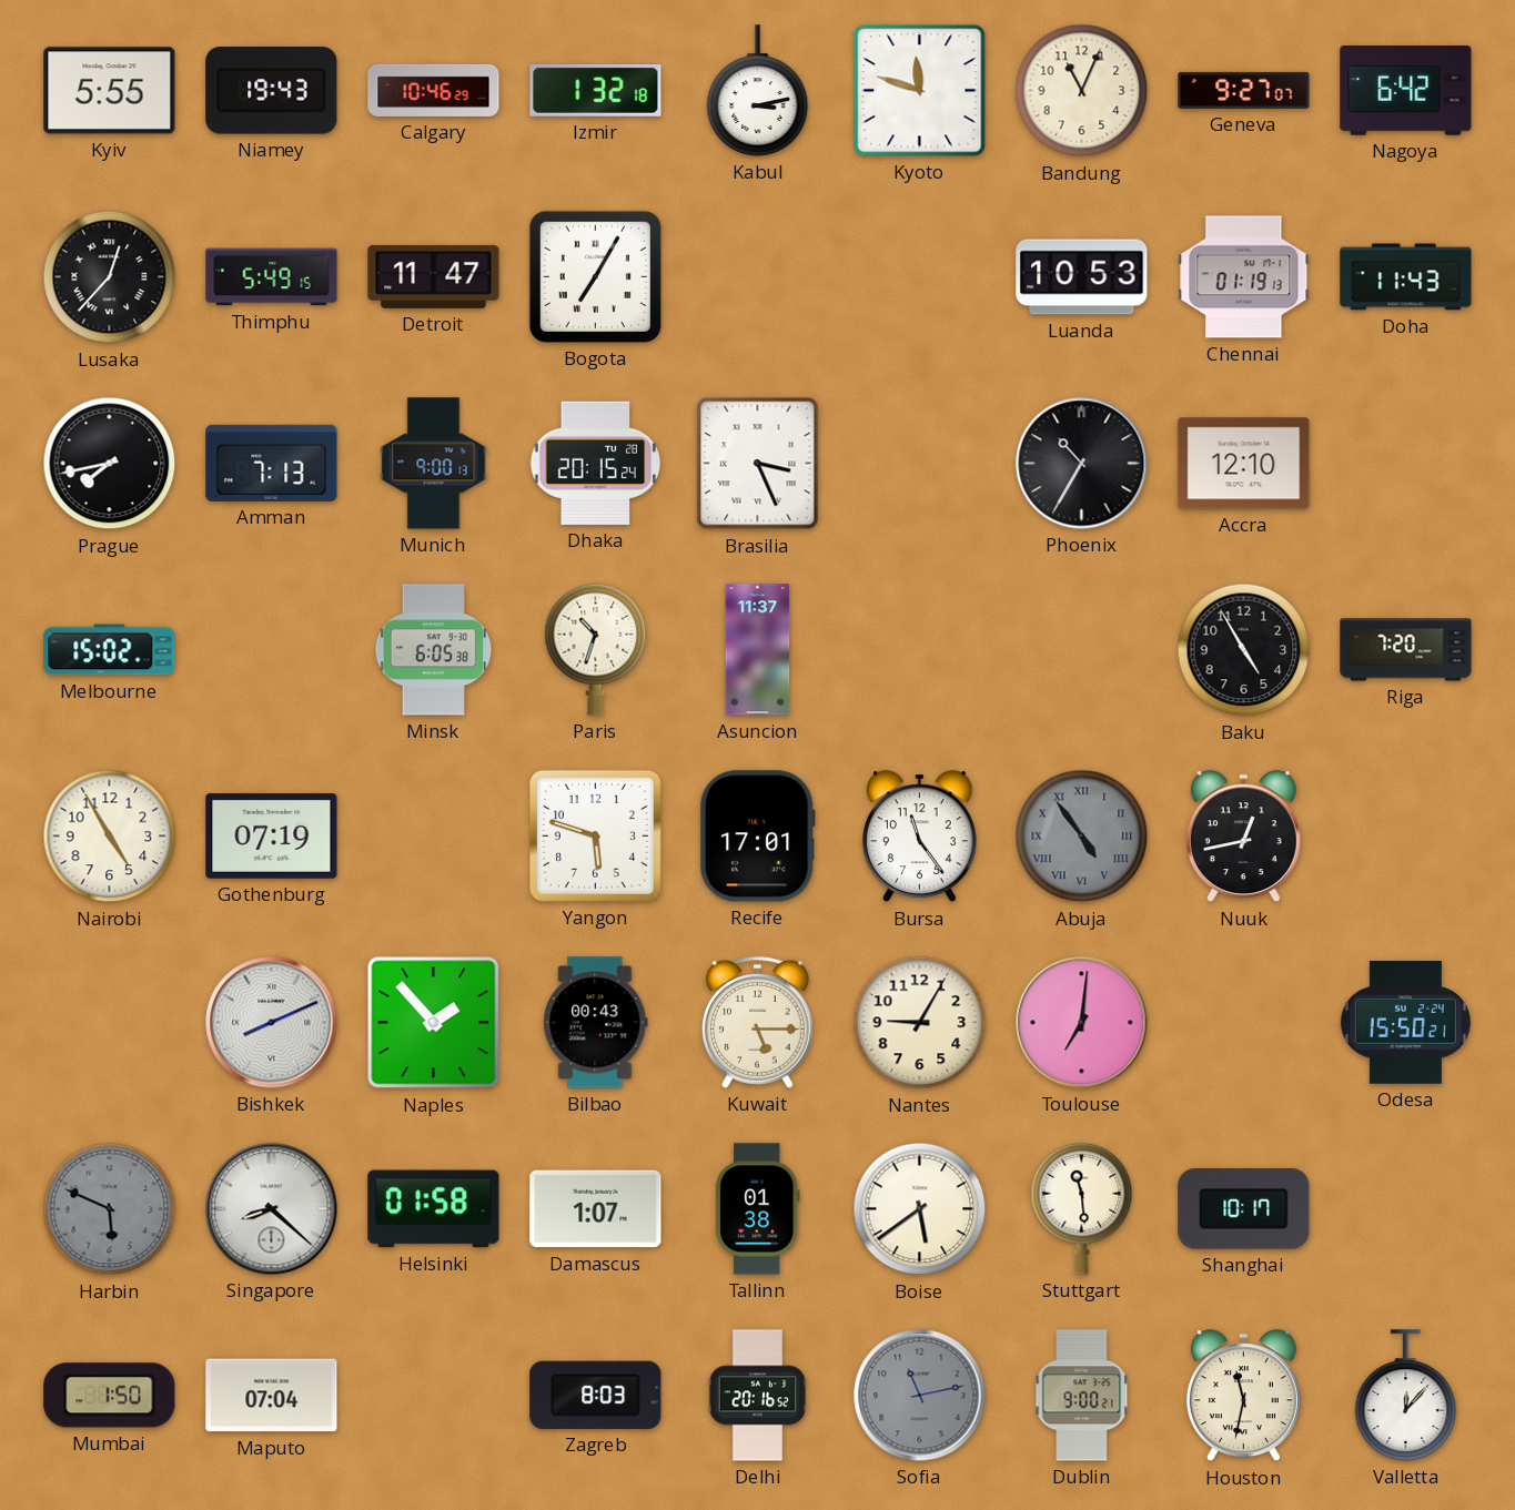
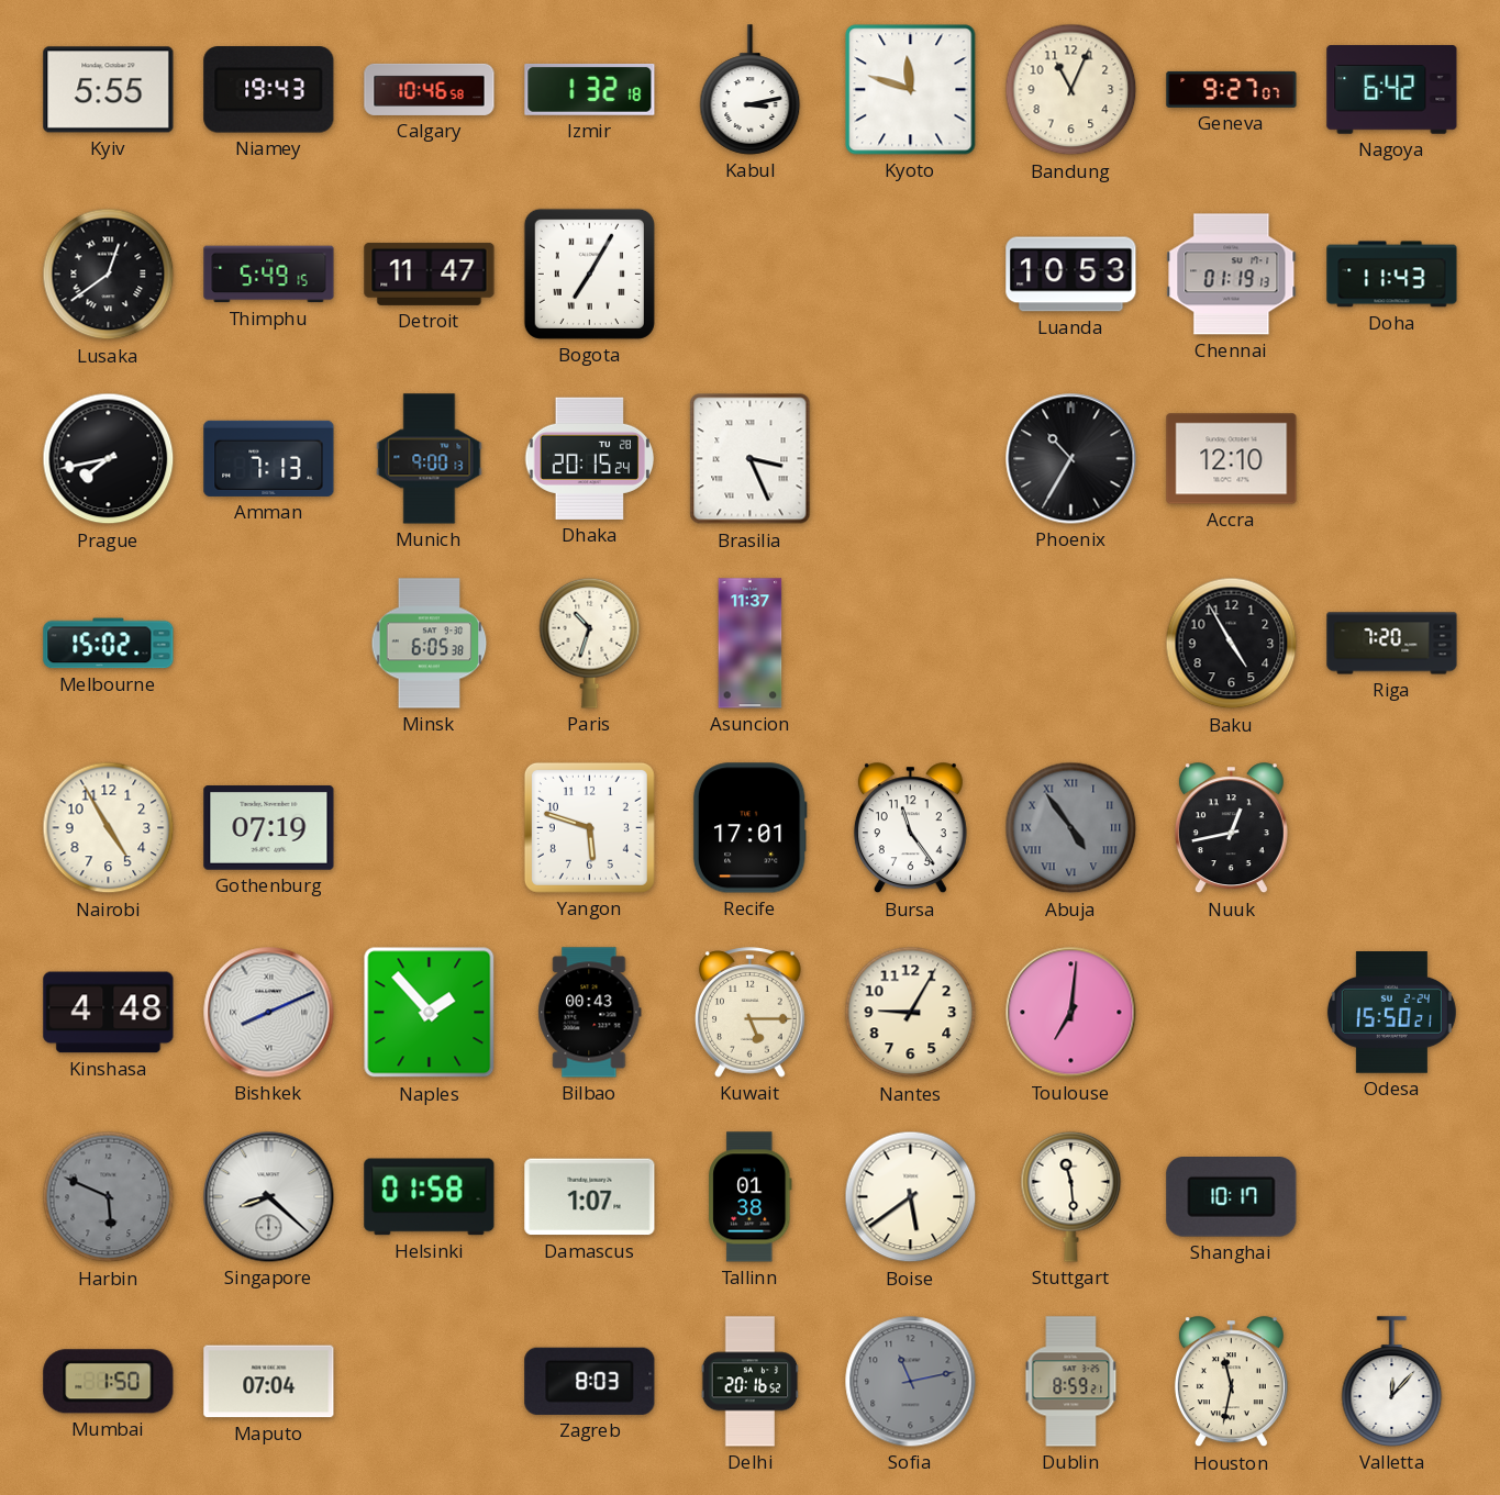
Calgary: 10:46:29 -> 10:46:58 (430, 89)
Lusaka: 12:37 -> 12:39 (109, 275)
Kinshasa: none -> 4:48 (109, 1013)
Dublin: 9:00 -> 8:59 (1071, 1382)
